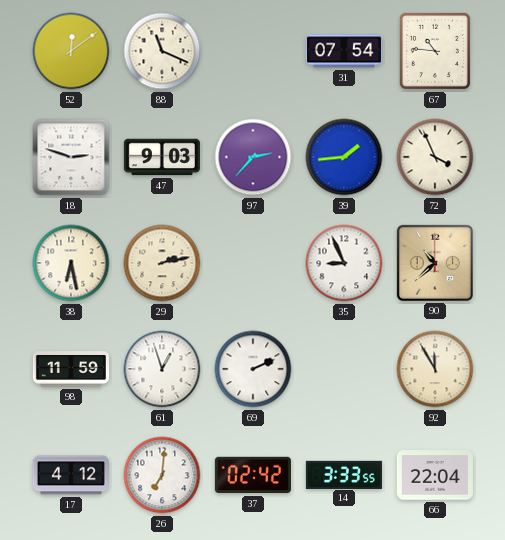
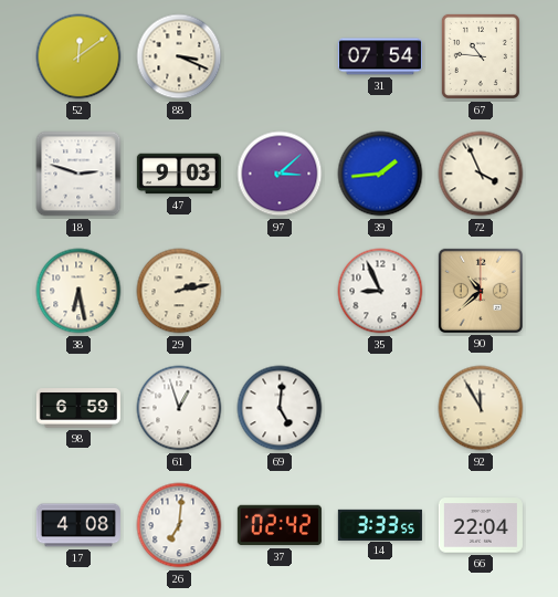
88: 11:19 -> 3:19 (179, 56)
97: 2:37 -> 3:08 (280, 174)
98: 11:59 -> 6:59 (78, 408)
69: 2:11 -> 5:01 (280, 408)
17: 4:12 -> 4:08 (78, 525)
